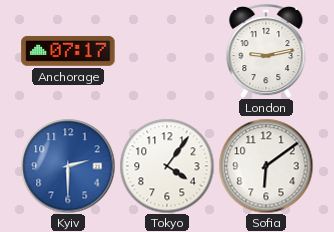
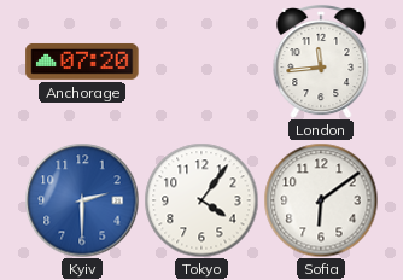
Anchorage: 07:17 -> 07:20 (82, 62)
London: 9:13 -> 11:44 (321, 63)
